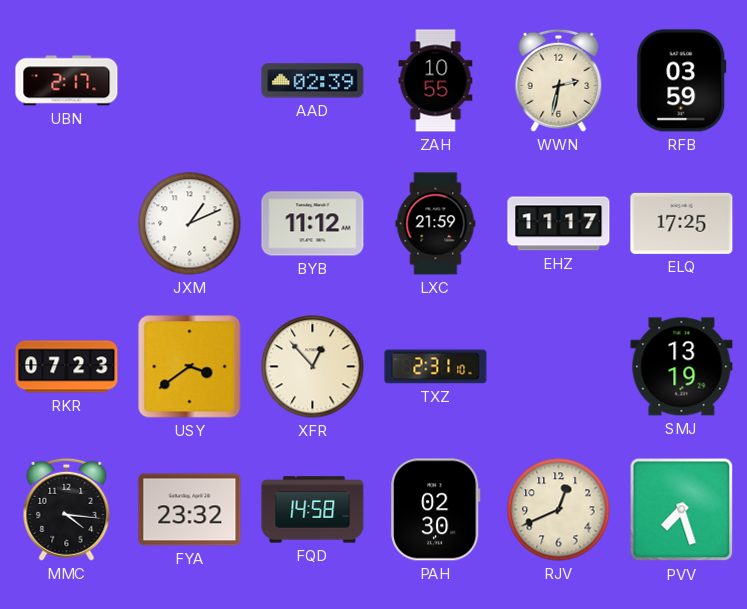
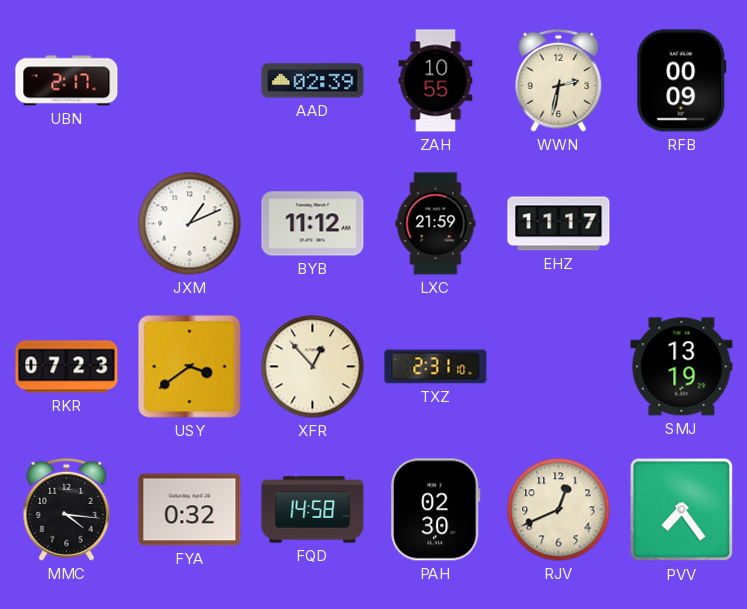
RFB: 03:59 -> 00:09 (682, 81)
ELQ: 17:25 -> none (682, 223)
FYA: 23:32 -> 0:32 (190, 510)
PVV: 7:27 -> 7:24 (682, 510)
